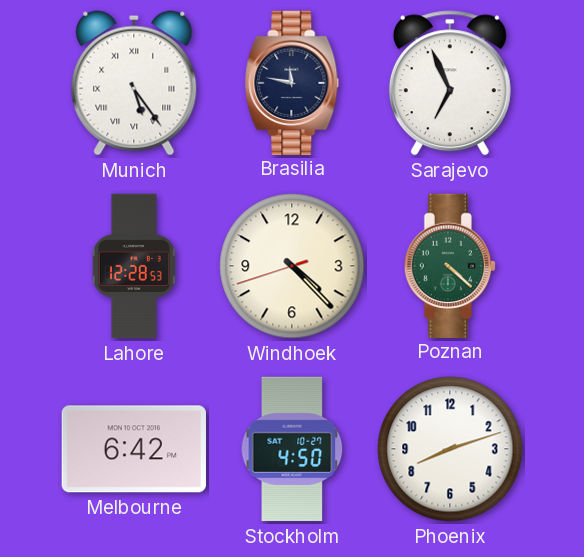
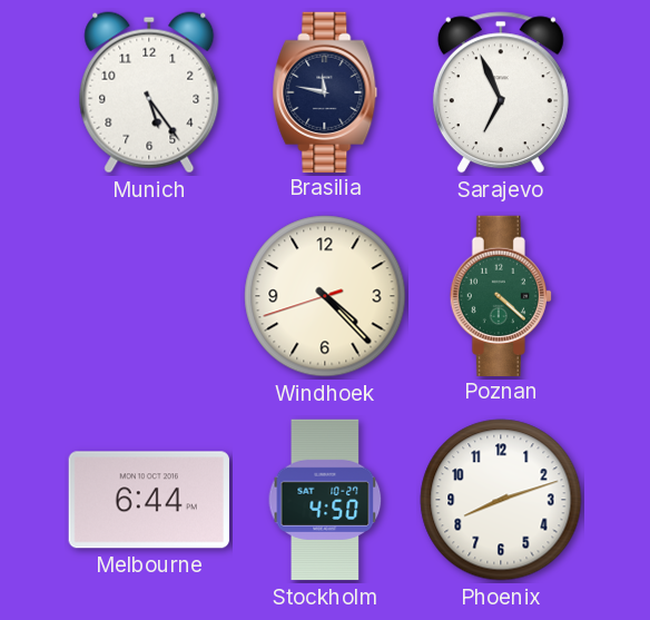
Munich numerals: Roman -> Arabic (149, 92)
Lahore: 12:28 -> none (134, 266)
Melbourne: 6:42 -> 6:44 (149, 500)
